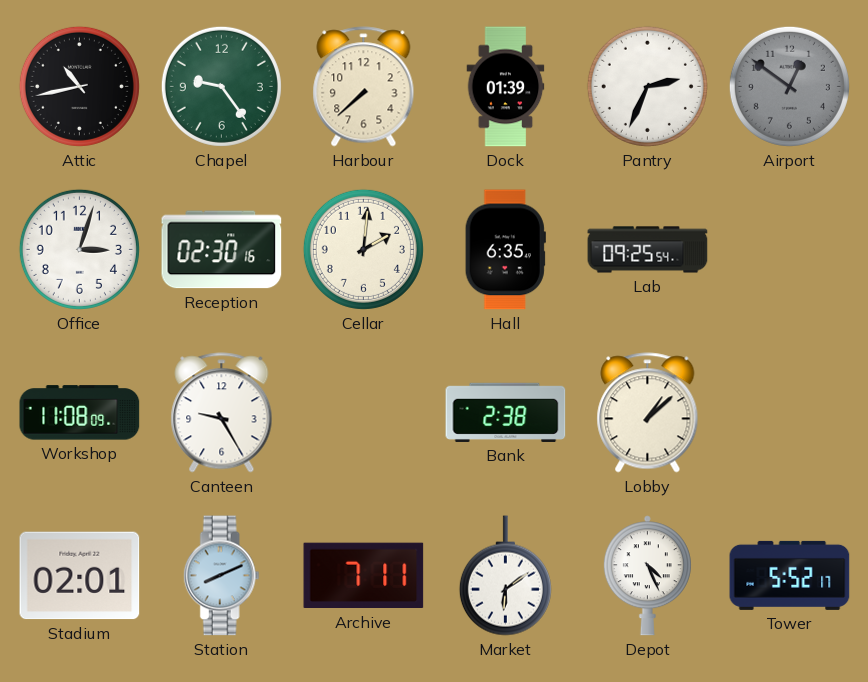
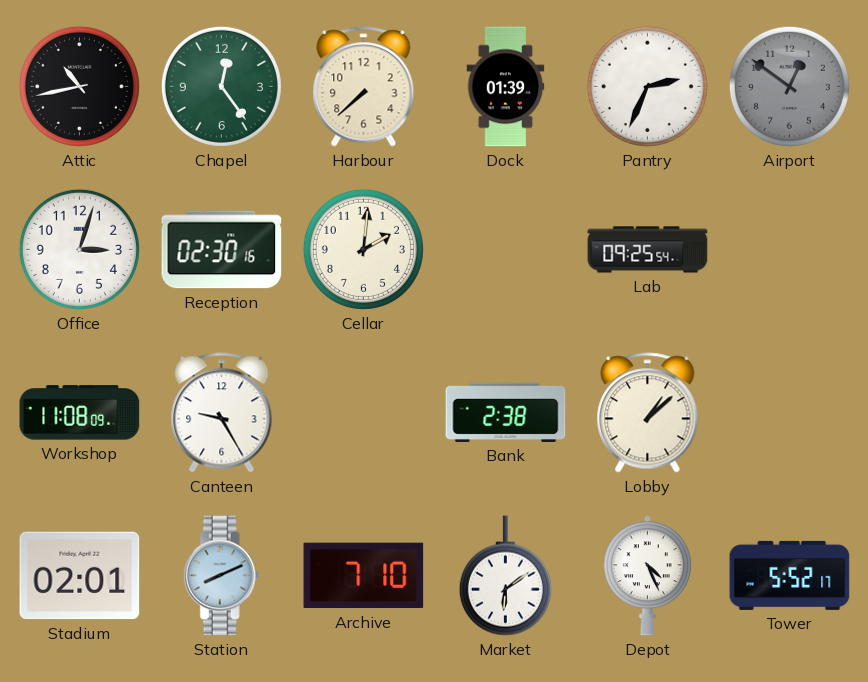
Chapel: 9:24 -> 12:24 (221, 86)
Hall: 6:35 -> none (505, 250)
Archive: 7:11 -> 7:10 (364, 576)
